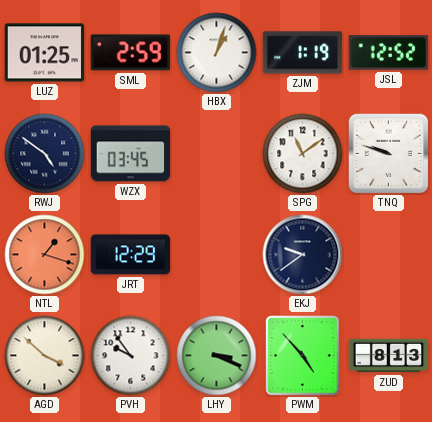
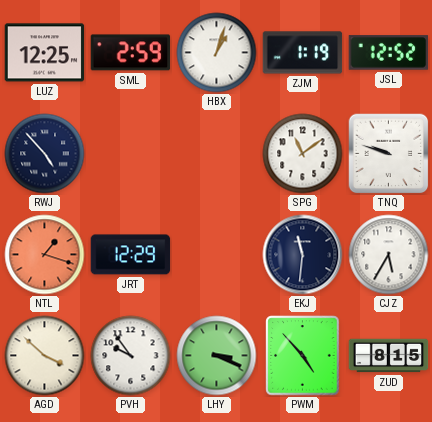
LUZ: 01:25 -> 12:25 (45, 53)
RWJ: 4:51 -> 4:53 (45, 154)
WZX: 03:45 -> none (131, 154)
EKJ: 9:39 -> 11:31 (303, 255)
CJZ: none -> 5:35 (389, 255)
ZUD: 8:13 -> 8:15 (389, 356)
